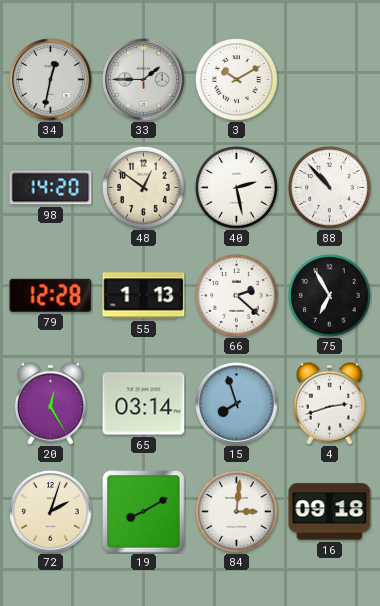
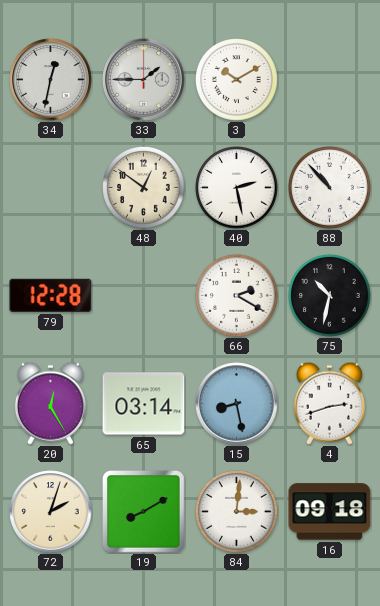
98: 14:20 -> none (51, 188)
55: 1:13 -> none (144, 296)
66: 2:22 -> 2:20 (237, 296)
75: 6:55 -> 10:32 (330, 296)
15: 7:57 -> 8:28 (237, 404)
